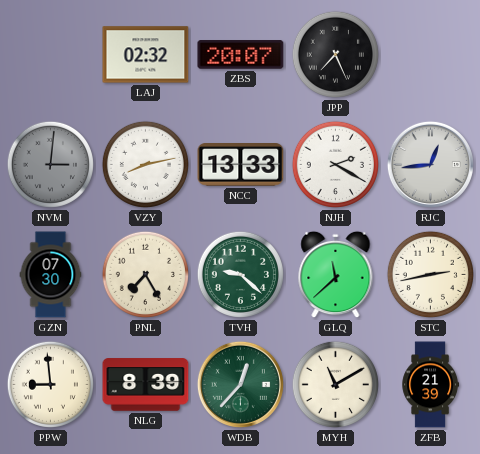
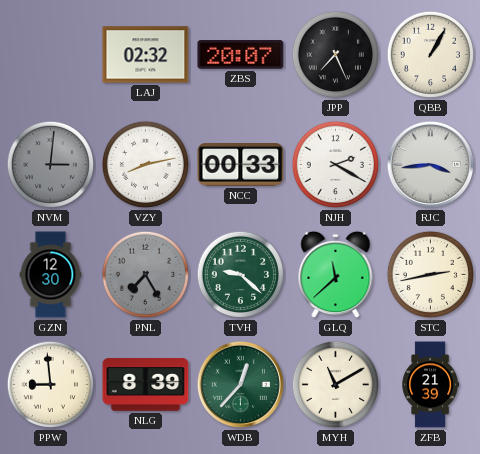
QBB: none -> 1:05 (430, 54)
NCC: 13:33 -> 00:33 (241, 165)
RJC: 12:44 -> 3:44 (430, 164)
GZN: 07:30 -> 12:30 (51, 275)
PNL dial: cream -> grey (145, 274)
